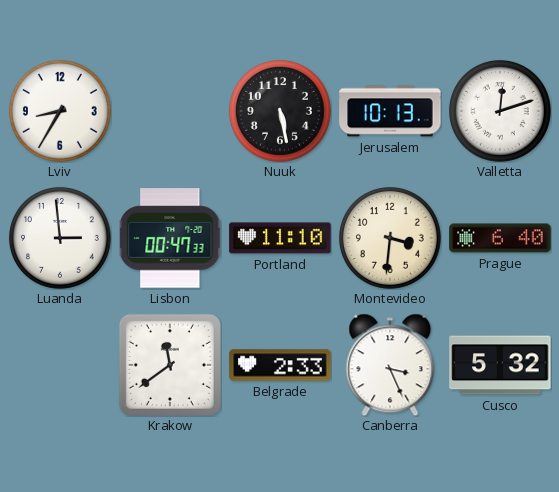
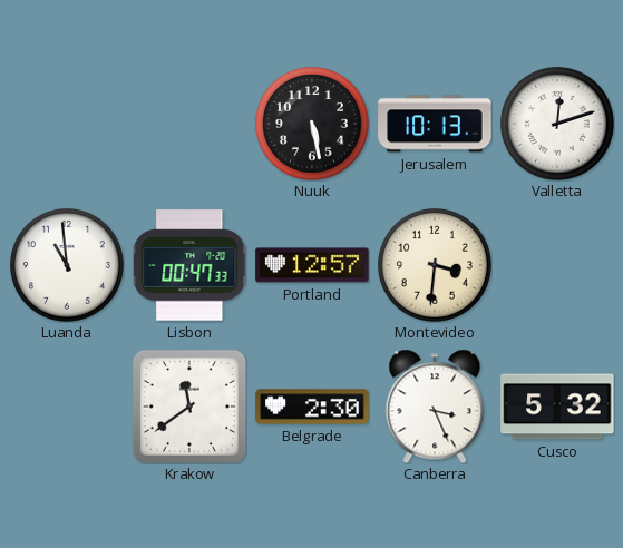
Lviv: 8:35 -> none (60, 111)
Luanda: 2:59 -> 10:59 (67, 265)
Portland: 11:10 -> 12:57 (312, 265)
Prague: 6:40 -> none (500, 238)
Belgrade: 2:33 -> 2:30 (312, 407)
